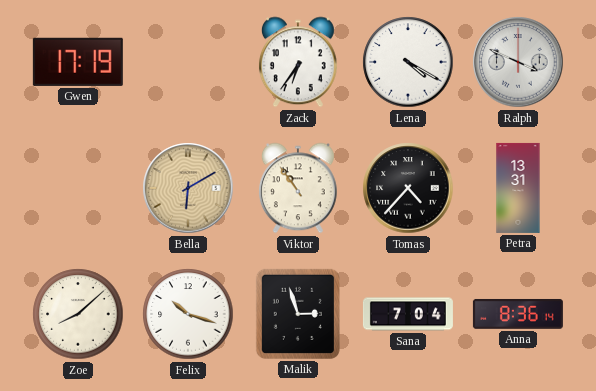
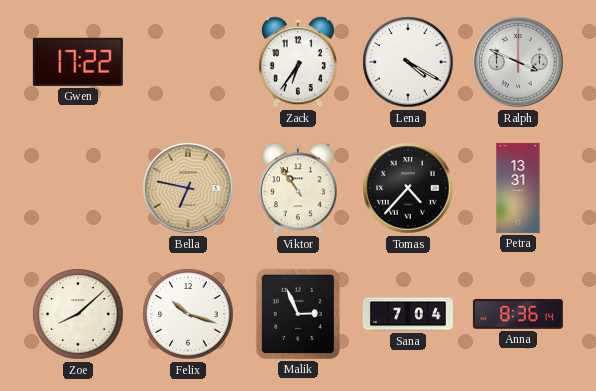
Gwen: 17:19 -> 17:22 (78, 62)
Bella: 6:10 -> 6:47 (188, 188)
Malik: 2:57 -> 2:56 (298, 314)
